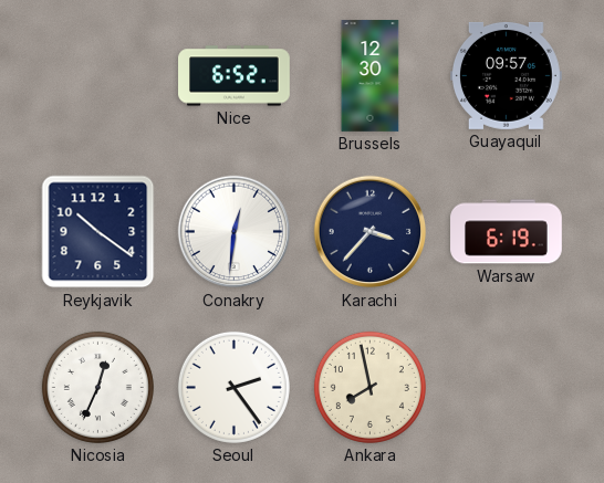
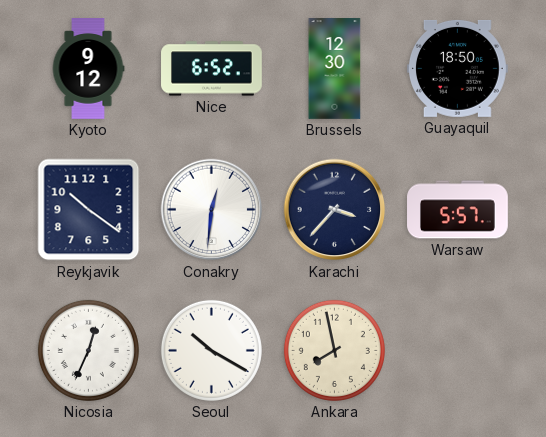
Kyoto: none -> 9:12 (88, 69)
Guayaquil: 09:57 -> 18:50 (458, 68)
Warsaw: 6:19 -> 5:57 (458, 210)
Seoul: 2:24 -> 10:20 (211, 350)
